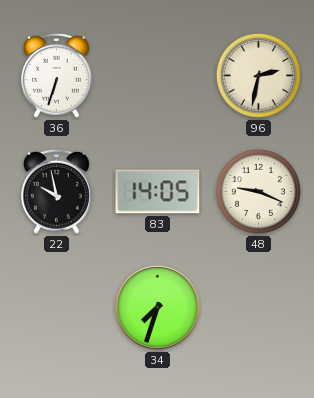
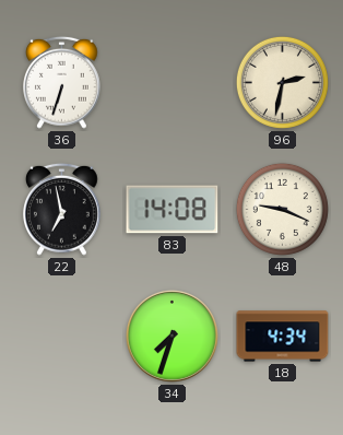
22: 9:58 -> 6:58 (62, 209)
83: 14:05 -> 14:08 (173, 210)
18: none -> 4:34 (283, 337)
